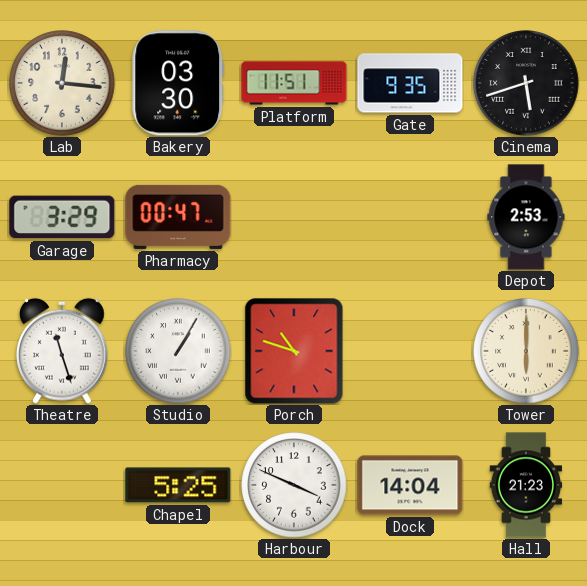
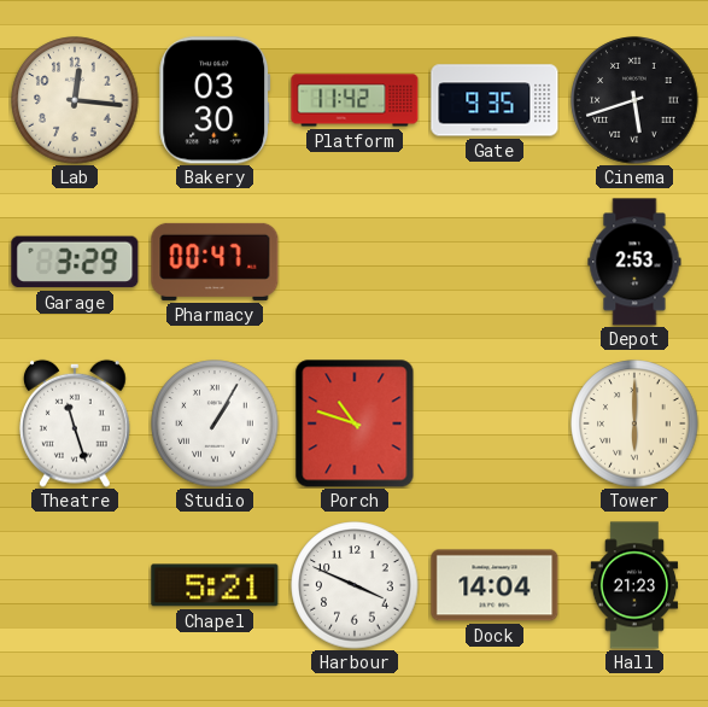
Platform: 11:51 -> 11:42 (355, 100)
Chapel: 5:25 -> 5:21 (215, 585)
